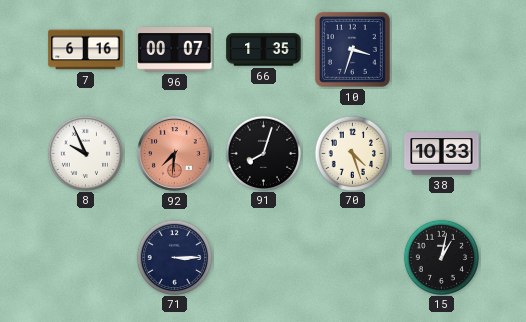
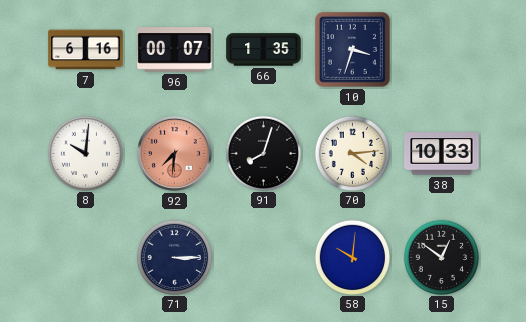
8: 9:56 -> 10:01 (85, 153)
70: 4:27 -> 4:14 (352, 153)
58: none -> 10:01 (352, 257)
15: 1:02 -> 12:51 (441, 257)
